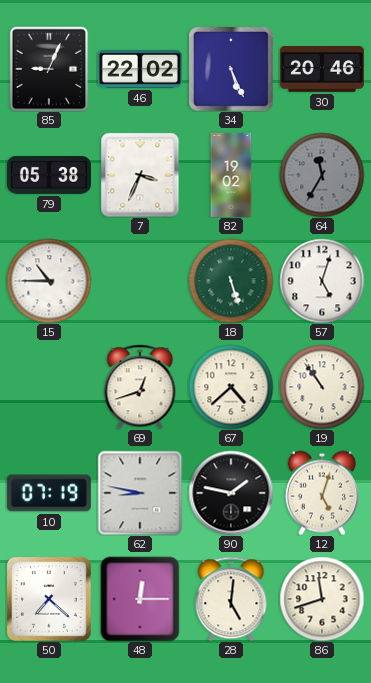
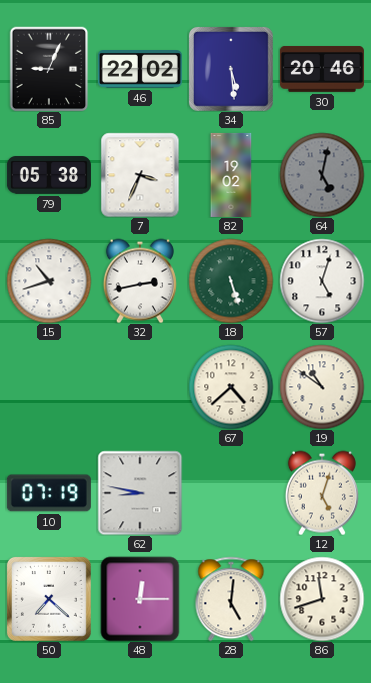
34: 5:26 -> 5:29 (231, 69)
64: 11:35 -> 5:02 (322, 175)
15: 10:45 -> 10:42 (49, 281)
32: none -> 2:43 (140, 281)
69: 12:42 -> none (140, 387)
19: 10:54 -> 10:51 (322, 387)
90: 1:47 -> none (231, 493)
